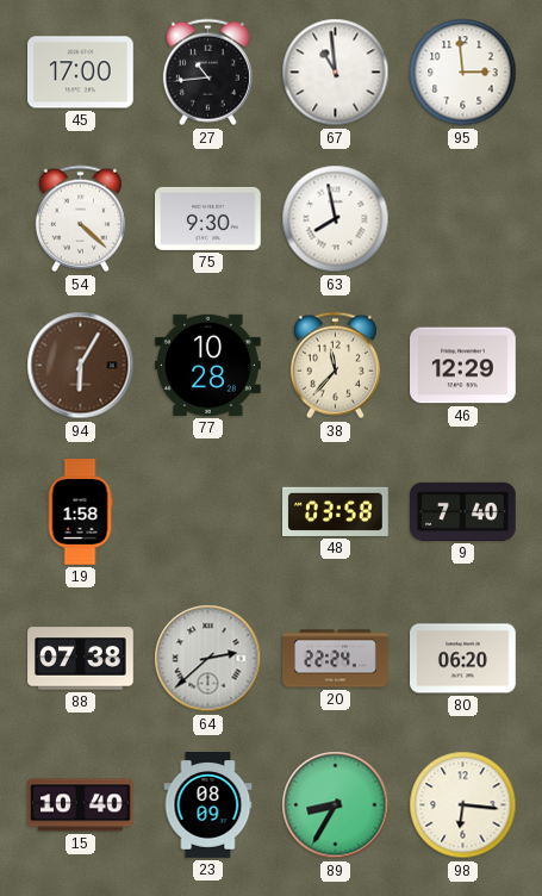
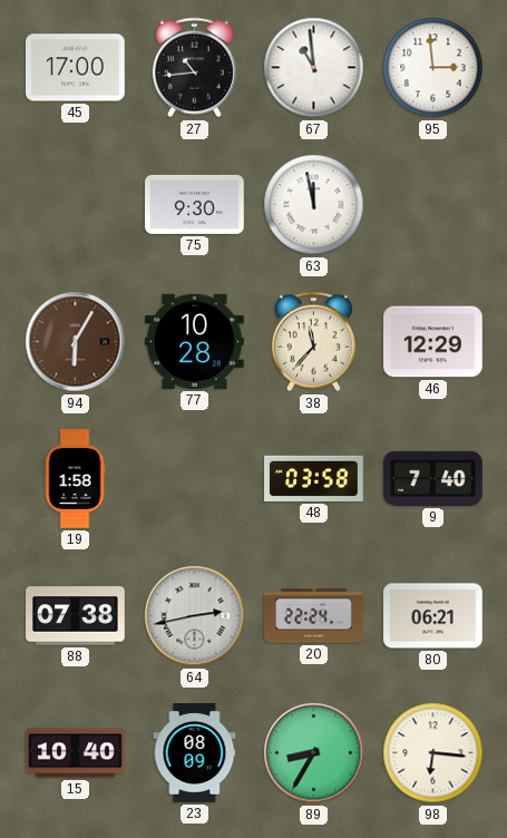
54: 4:22 -> none (80, 219)
63: 7:58 -> 11:58 (314, 205)
64: 2:38 -> 2:43 (195, 616)
80: 06:20 -> 06:21 (433, 616)
